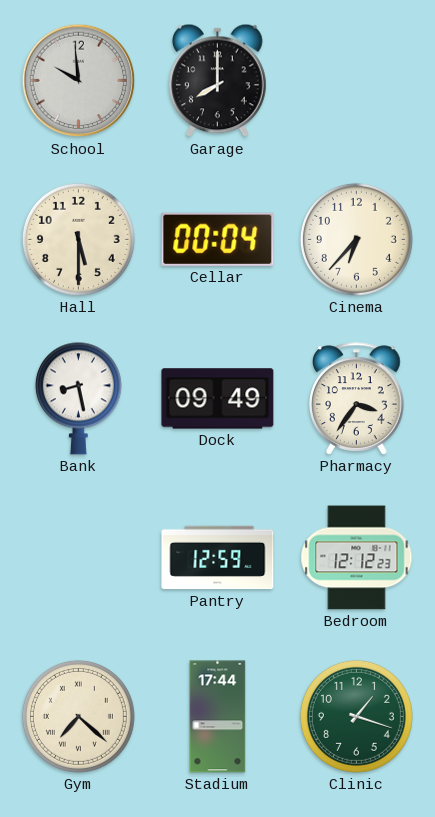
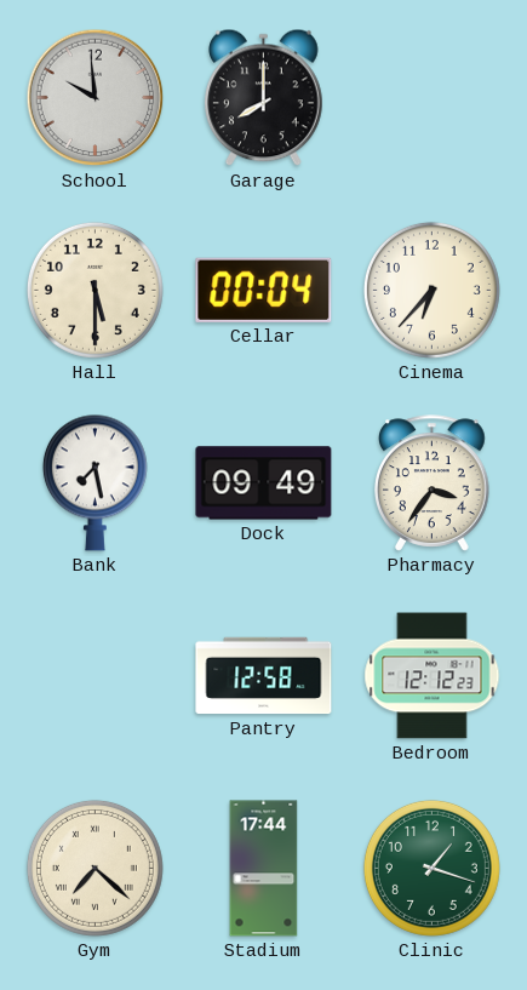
Bank: 8:28 -> 7:28 (94, 482)
Pantry: 12:59 -> 12:58 (264, 676)
